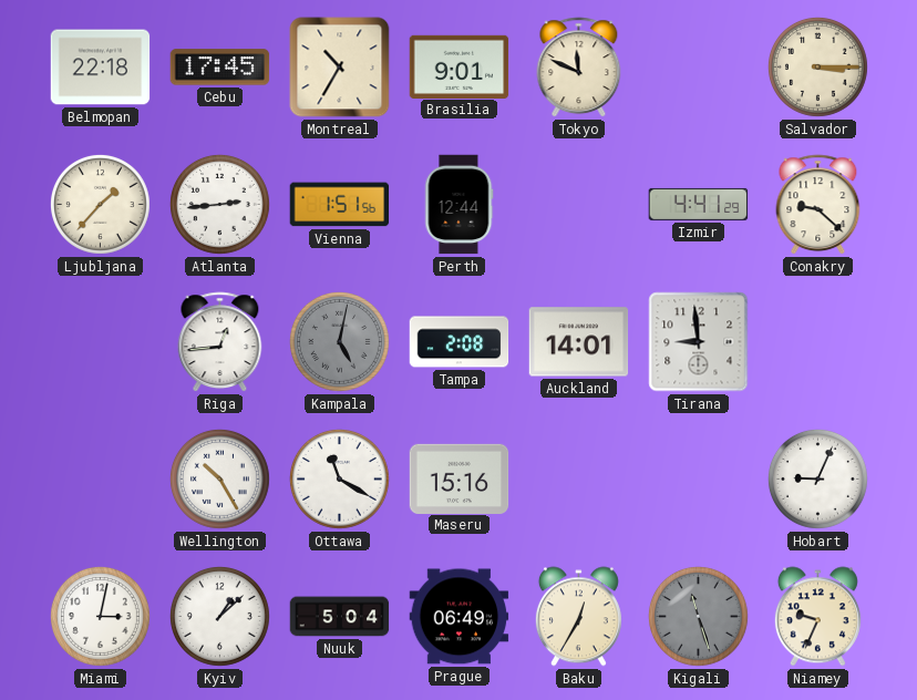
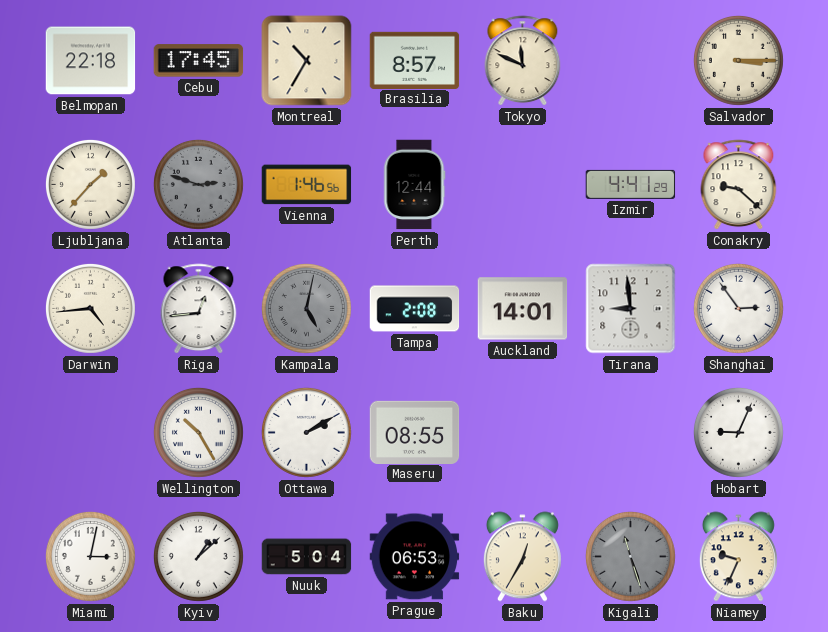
Brasilia: 9:01 -> 8:57 (415, 60)
Atlanta: 2:44 -> 2:48 (198, 184)
Atlanta dial: white -> grey (198, 184)
Vienna: 1:51 -> 1:46 (307, 185)
Darwin: none -> 4:44 (90, 308)
Shanghai: none -> 2:54 (738, 308)
Ottawa: 11:20 -> 2:10 (306, 432)
Maseru: 15:16 -> 08:55 (415, 432)
Prague: 06:49 -> 06:53 (415, 557)
